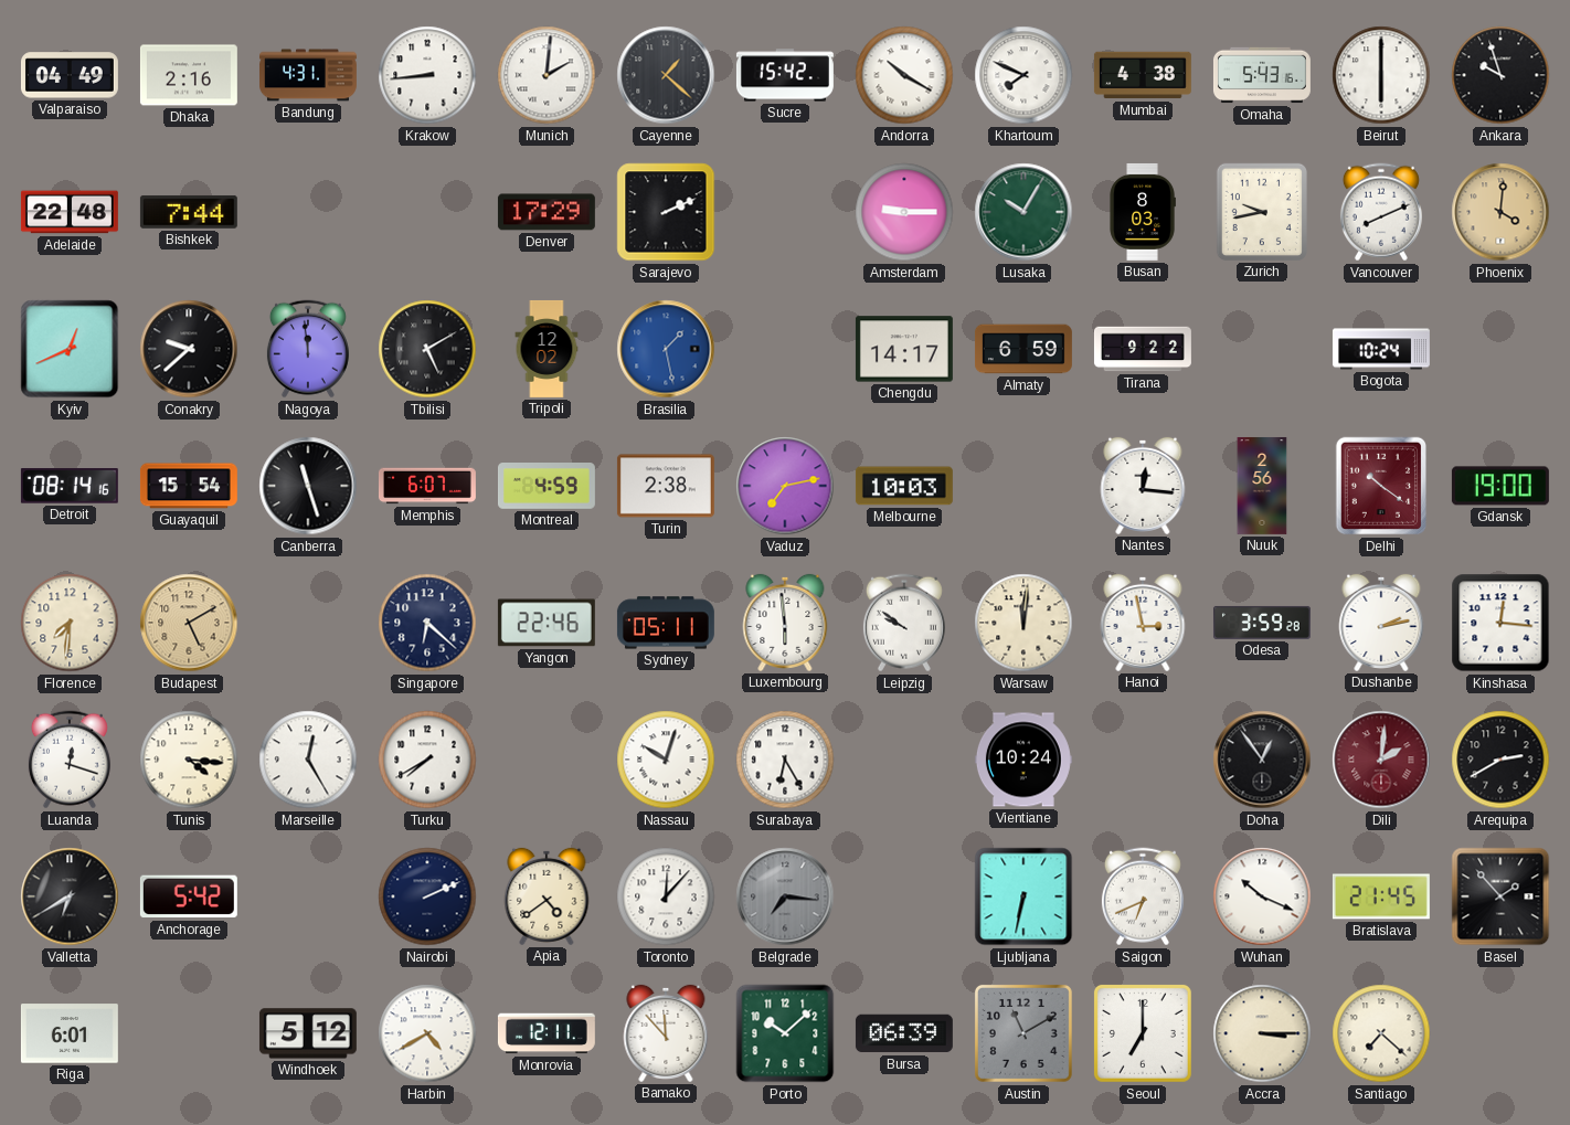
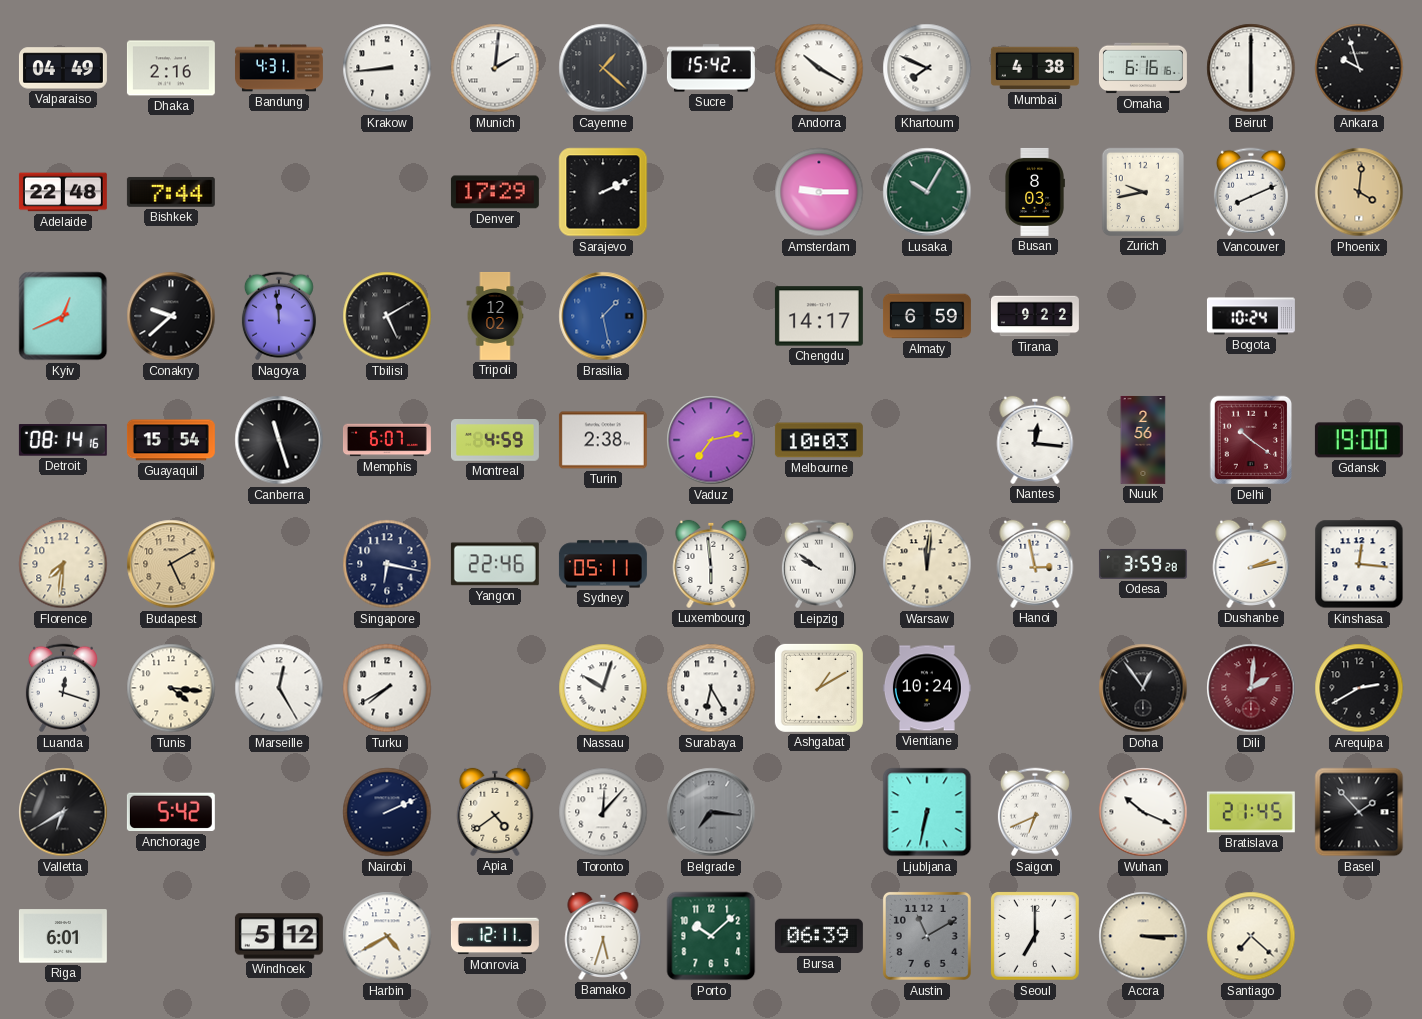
Omaha: 5:43 -> 6:16 (1143, 68)
Singapore: 6:22 -> 6:17 (387, 564)
Ashgabat: none -> 1:10 (819, 688)
Bamako: 11:53 -> 5:33 (603, 936)
